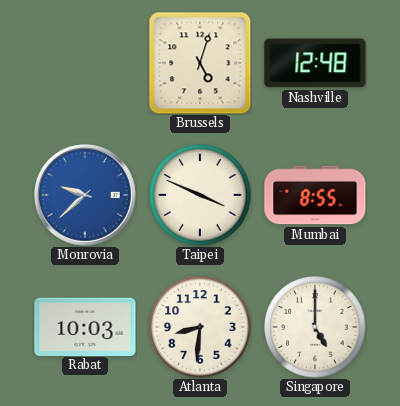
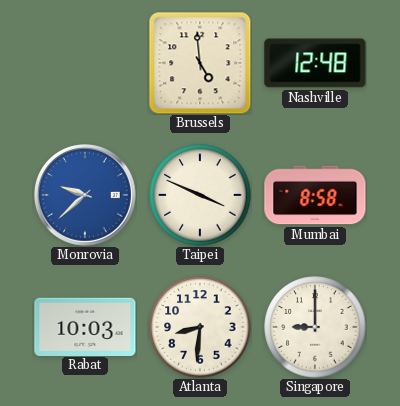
Brussels: 5:03 -> 4:59 (200, 63)
Mumbai: 8:55 -> 8:58 (315, 195)
Singapore: 5:00 -> 9:00 (315, 327)
